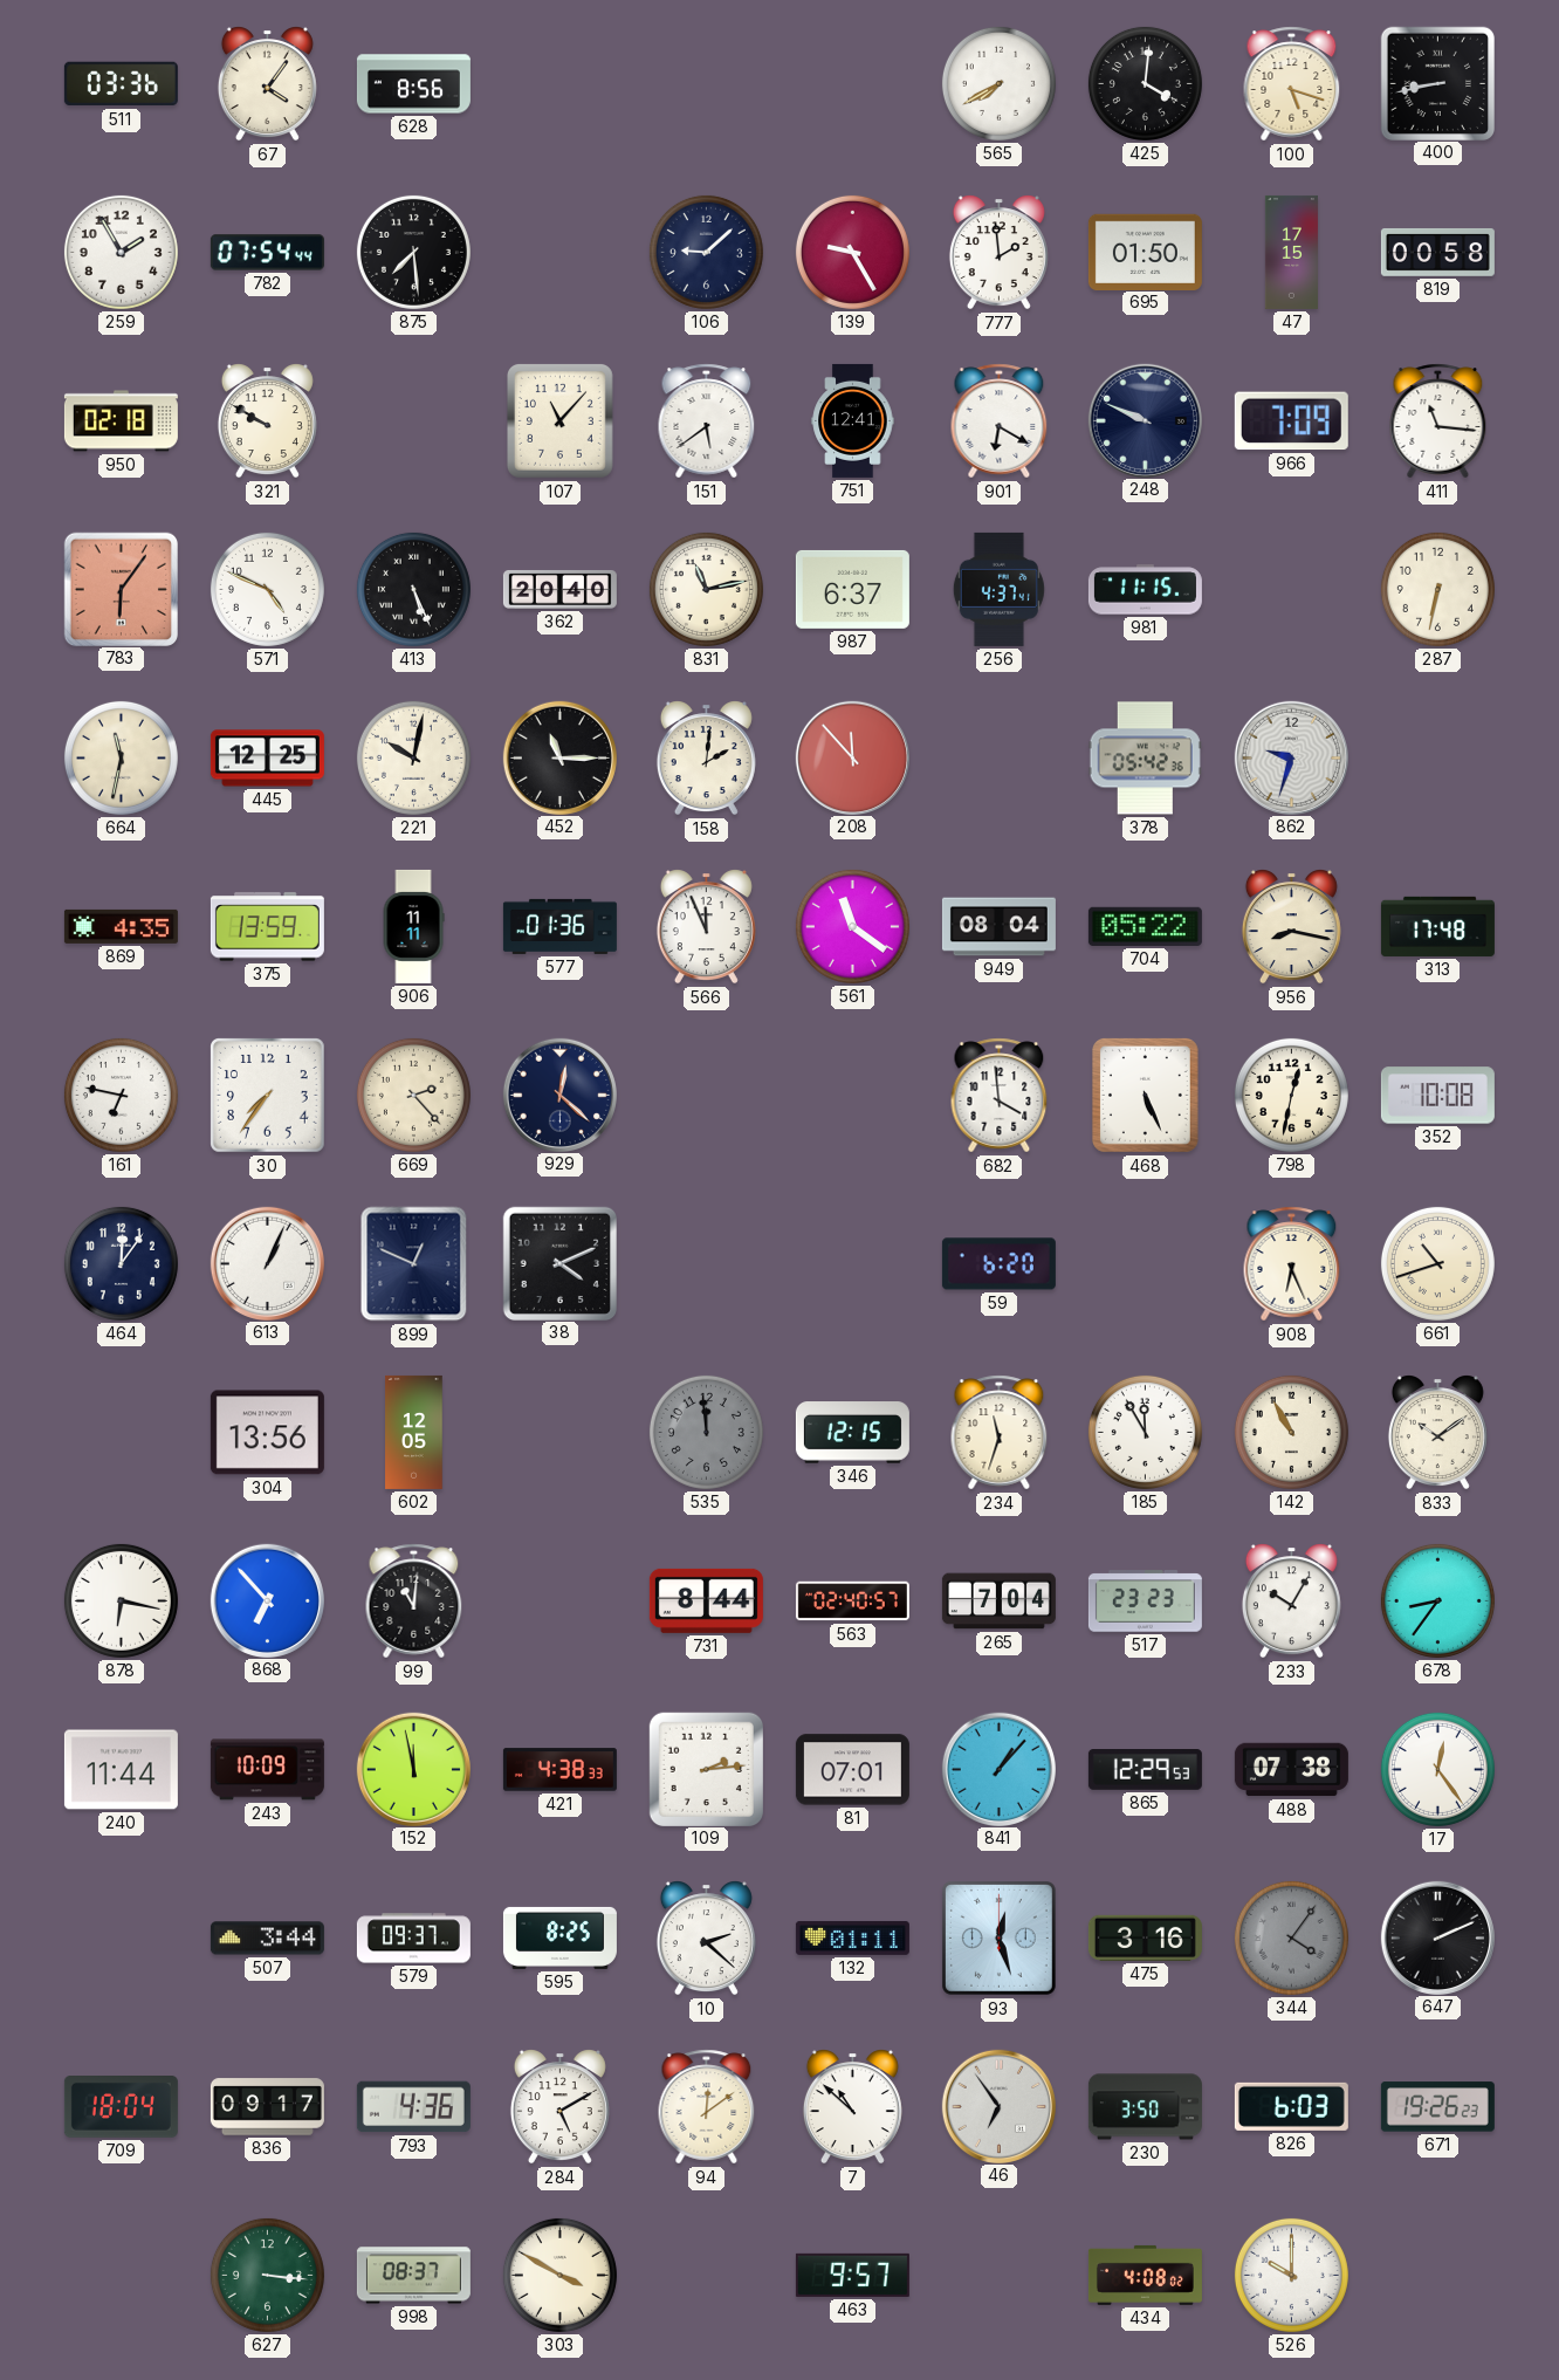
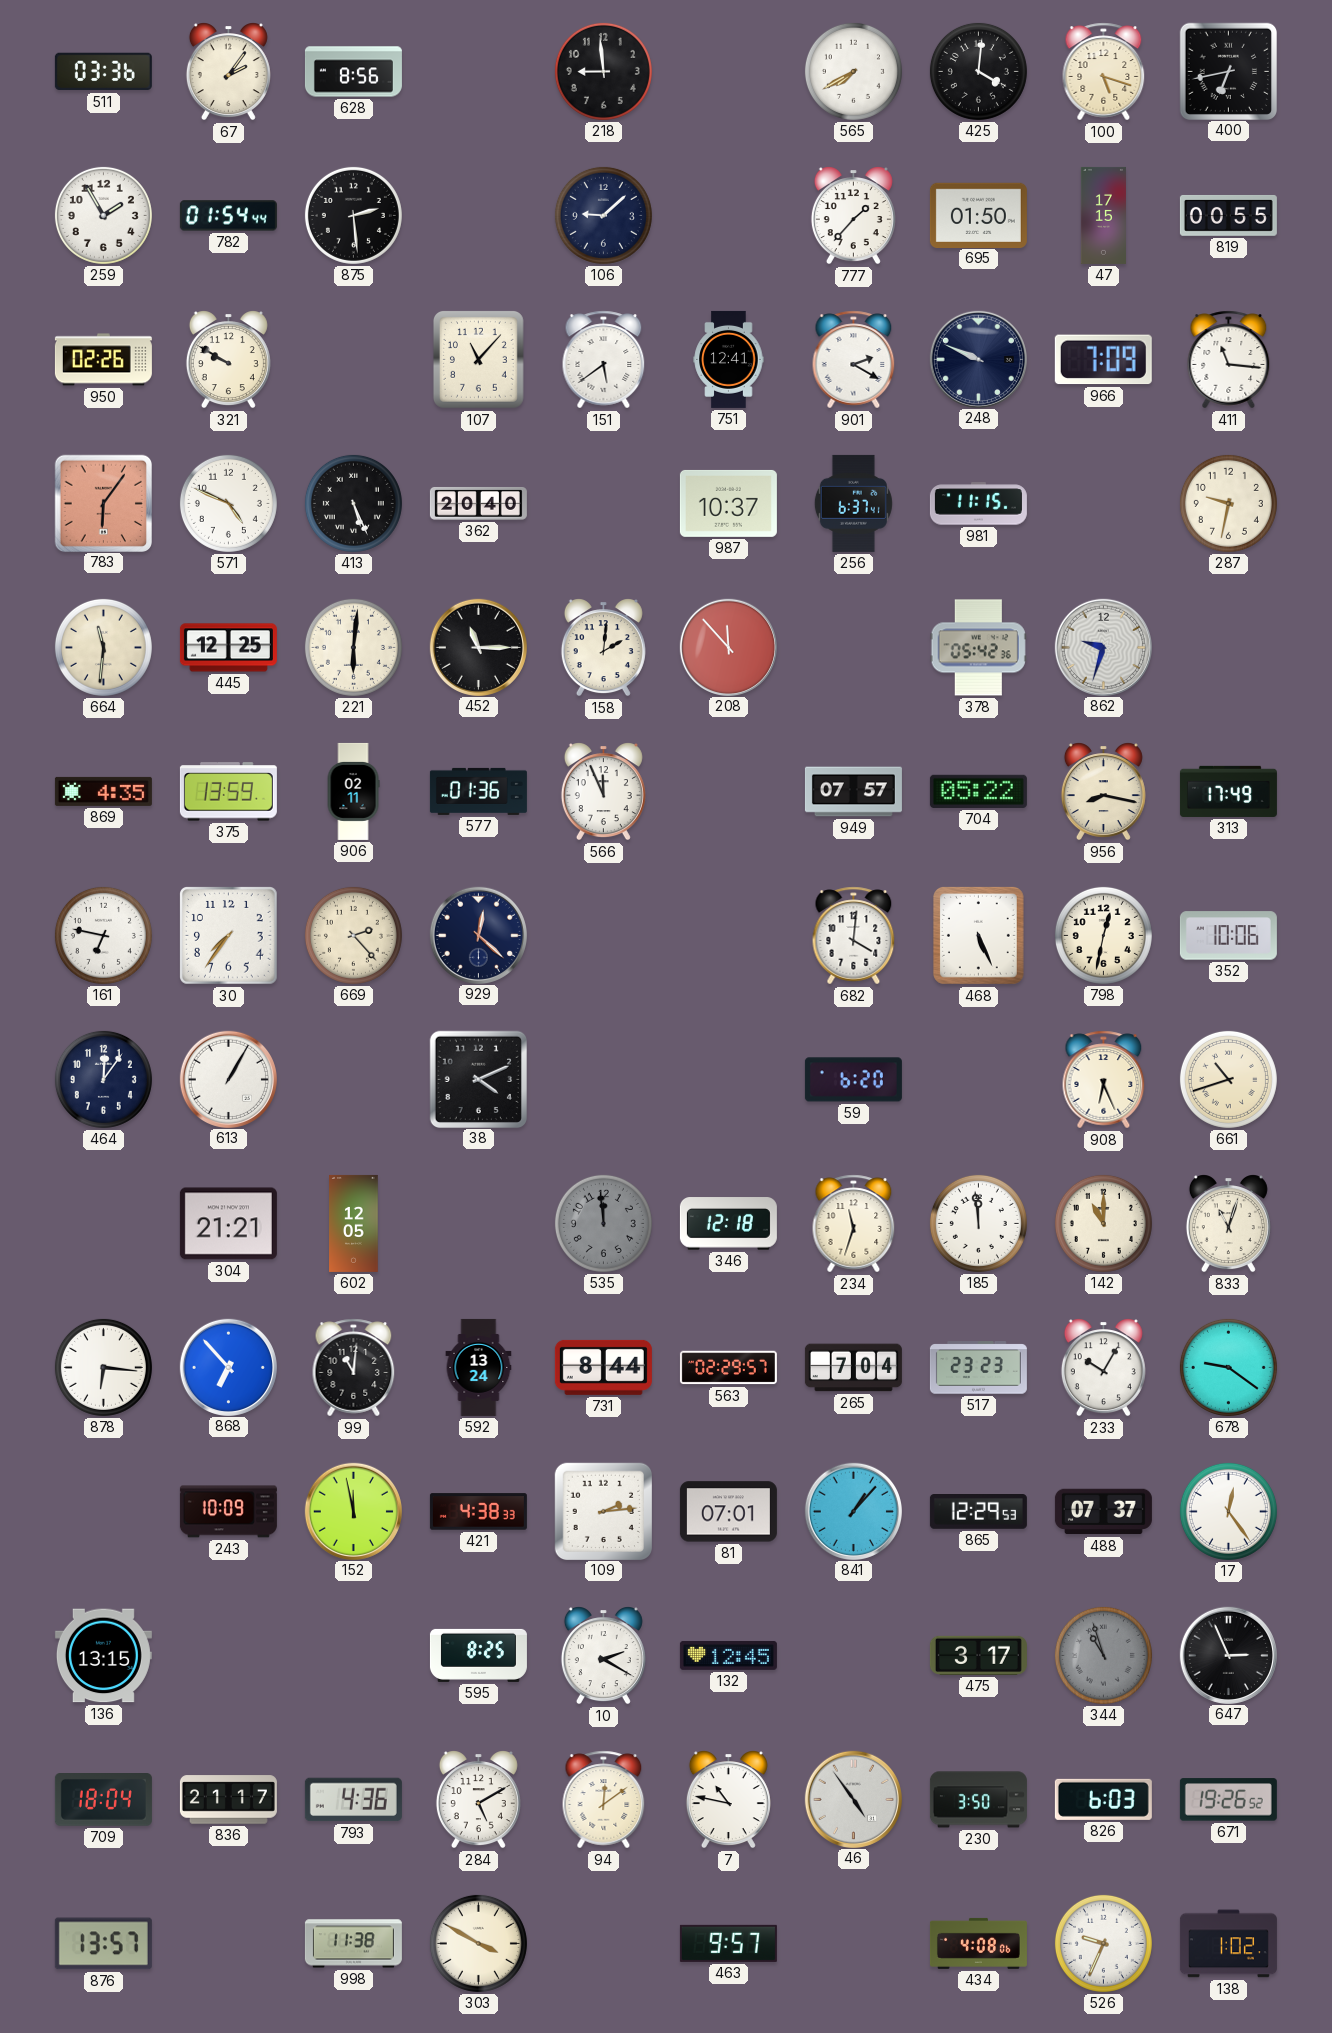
67: 4:06 -> 2:06 (228, 72)
218: none -> 8:59 (603, 71)
400: 8:43 -> 6:43 (1228, 71)
782: 07:54 -> 01:54 (228, 216)
875: 7:29 -> 2:29 (353, 215)
139: 9:25 -> none (852, 252)
777: 1:59 -> 1:37 (853, 216)
819: 00:58 -> 00:55 (1228, 215)
950: 02:18 -> 02:26 (103, 360)
901: 6:20 -> 2:20 (854, 360)
831: 11:13 -> none (706, 589)
987: 6:37 -> 10:37 (728, 503)
256: 4:37 -> 6:37 (853, 503)
287: 6:32 -> 9:32 (1228, 503)
664: 11:32 -> 11:31 (103, 647)
221: 10:02 -> 6:01 (353, 647)
906: 11:11 -> 02:11 (353, 791)
561: 11:21 -> none (852, 926)
949: 08:04 -> 07:57 (853, 792)
313: 17:48 -> 17:49 (1228, 791)
682: 3:59 -> 4:01 (854, 936)
352: 10:08 -> 10:06 (1228, 936)
613: 1:04 -> 1:05 (228, 1079)
899: 12:49 -> none (414, 1264)
304: 13:56 -> 21:21 (228, 1224)
346: 12:15 -> 12:18 (728, 1224)
185: 11:55 -> 11:59 (978, 1223)
142: 10:55 -> 11:00 (1103, 1223)
833: 10:09 -> 11:03 (1228, 1224)
878: 6:17 -> 6:16 (103, 1367)
592: none -> 13:24 (479, 1367)
563: 02:40 -> 02:29 (728, 1368)
678: 8:36 -> 9:21 (1228, 1367)
240: 11:44 -> none (121, 1770)
488: 07:38 -> 07:37 (1103, 1512)
136: none -> 13:15 (103, 1656)
507: 3:44 -> none (267, 1939)
579: 09:37 -> none (413, 1939)
10: 2:22 -> 2:20 (603, 1656)
132: 01:11 -> 12:45 (728, 1655)
93: 12:27 -> none (998, 1937)
475: 3:16 -> 3:17 (978, 1655)
344: 4:06 -> 10:57 (1103, 1655)
647: 2:11 -> 2:56 (1228, 1655)
836: 09:17 -> 21:17 (228, 1800)
7: 10:52 -> 10:47 (728, 1800)
46: 6:54 -> 4:54 (853, 1799)
671: 19:26:23 -> 19:26:52 (1228, 1800)
876: none -> 13:57 (103, 1944)
627: 3:16 -> none (267, 2275)
998: 08:37 -> 11:38 (353, 1944)
434: 4:08:02 -> 4:08:06 (978, 1943)
526: 10:00 -> 9:34 (1103, 1943)
138: none -> 1:02 (1228, 1944)
